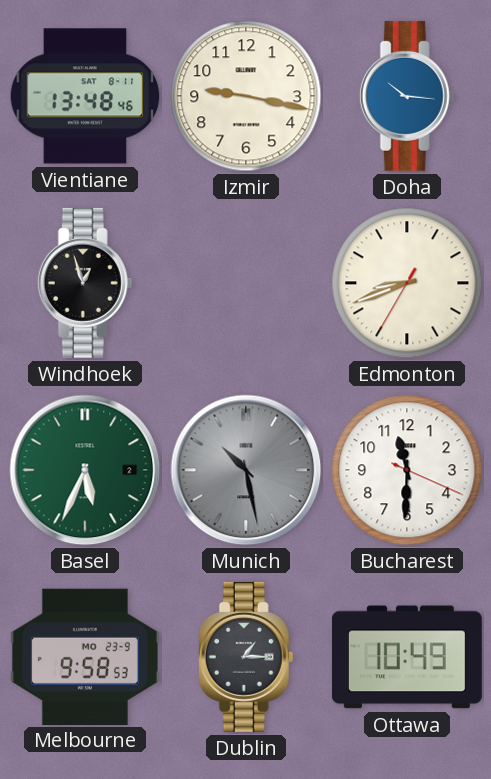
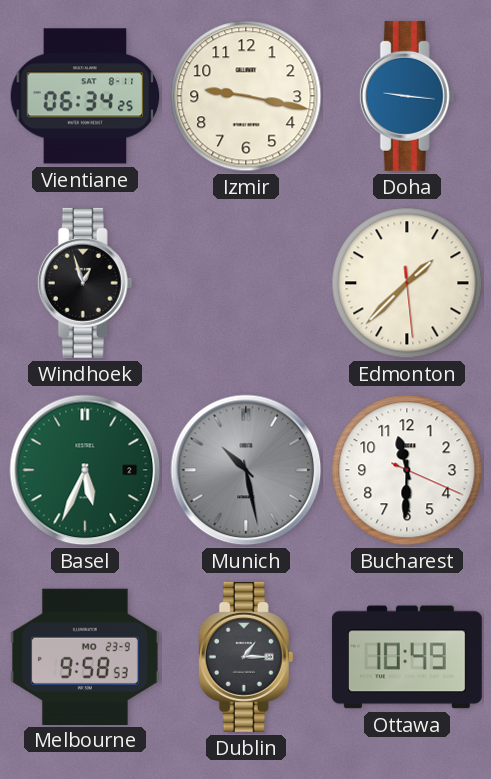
Vientiane: 13:48 -> 06:34 (85, 96)
Doha: 10:16 -> 9:16 (407, 96)
Edmonton: 8:41 -> 1:37 (407, 283)
